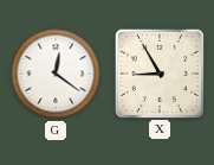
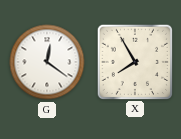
X: 8:55 -> 7:55 (134, 61)
